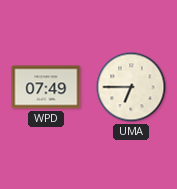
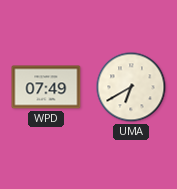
UMA: 6:45 -> 6:40 (131, 87)
